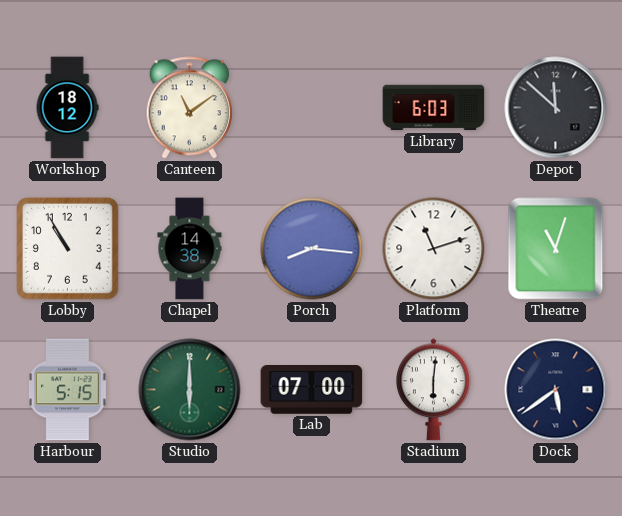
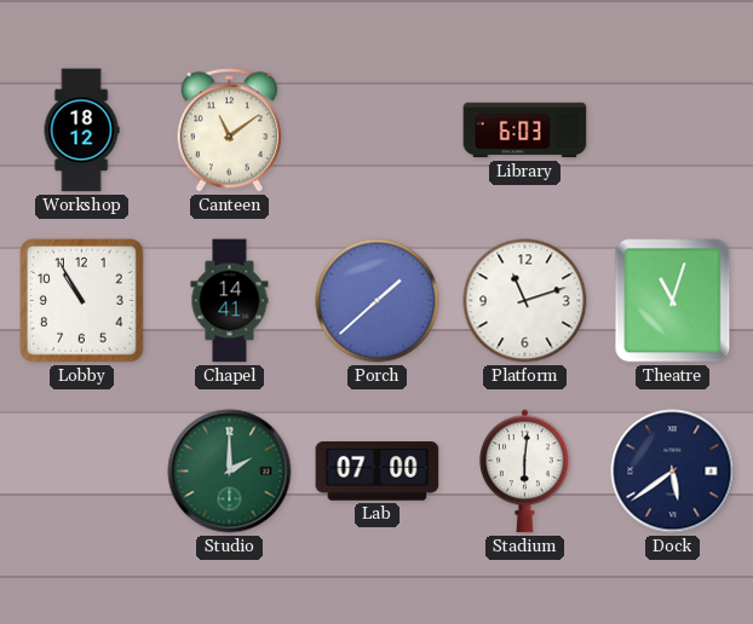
Depot: 11:52 -> none (556, 108)
Chapel: 14:38 -> 14:41 (230, 301)
Porch: 8:16 -> 1:38 (378, 301)
Harbour: 5:15 -> none (67, 390)
Studio: 6:00 -> 2:00 (230, 472)
